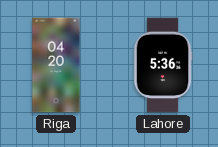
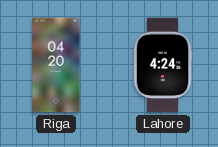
Lahore: 5:36 -> 4:24 (163, 65)
